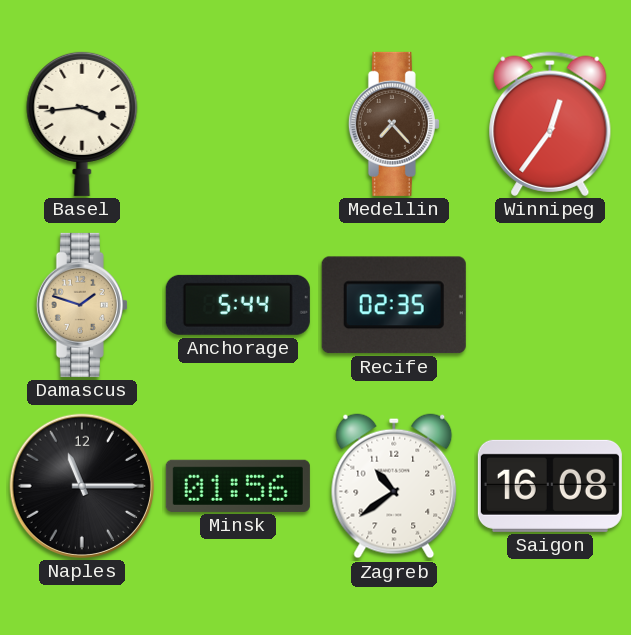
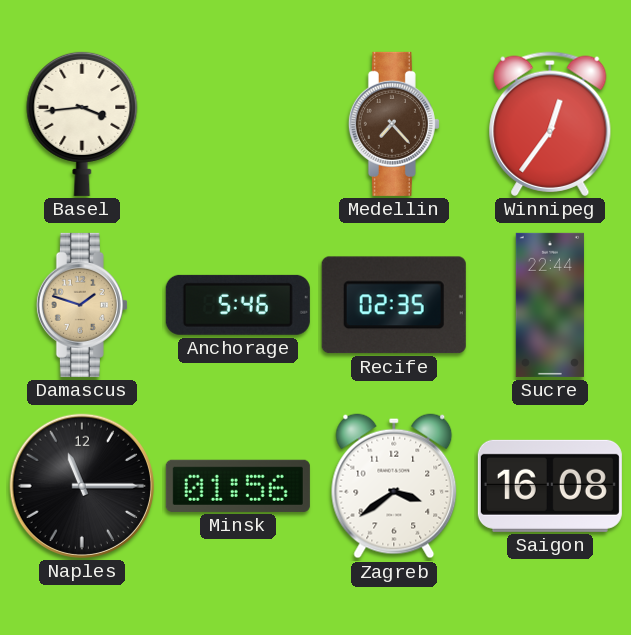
Anchorage: 5:44 -> 5:46 (238, 305)
Sucre: none -> 22:44 (550, 305)
Zagreb: 10:39 -> 3:39 (394, 486)
